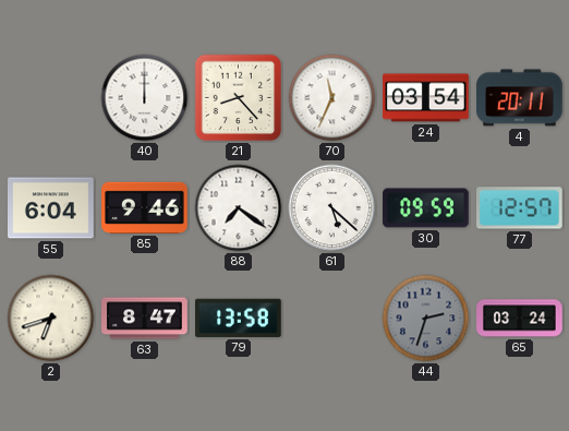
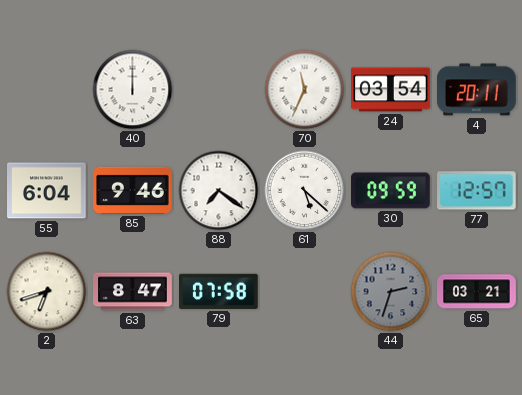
21: 8:23 -> none (239, 98)
79: 13:58 -> 07:58 (219, 291)
65: 03:24 -> 03:21 (477, 292)
